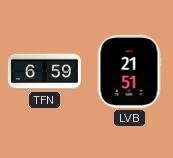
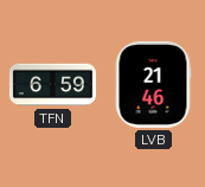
LVB: 21:51 -> 21:46 (153, 84)
